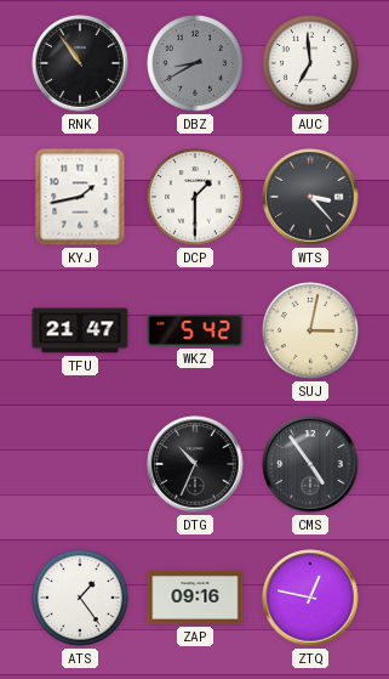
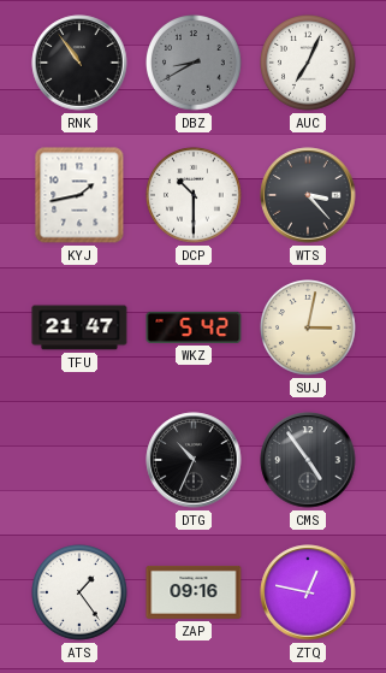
AUC: 6:59 -> 7:04 (309, 64)
DCP: 1:30 -> 10:30 (195, 196)
